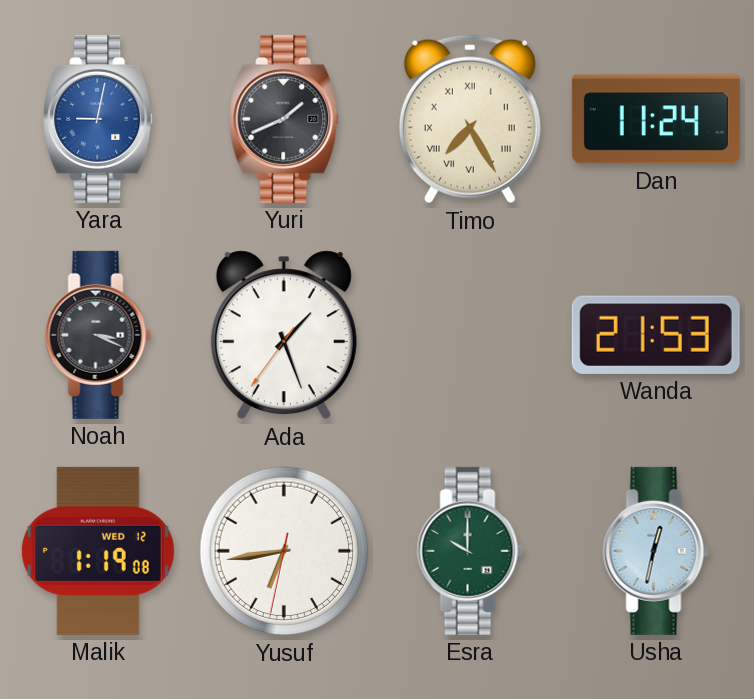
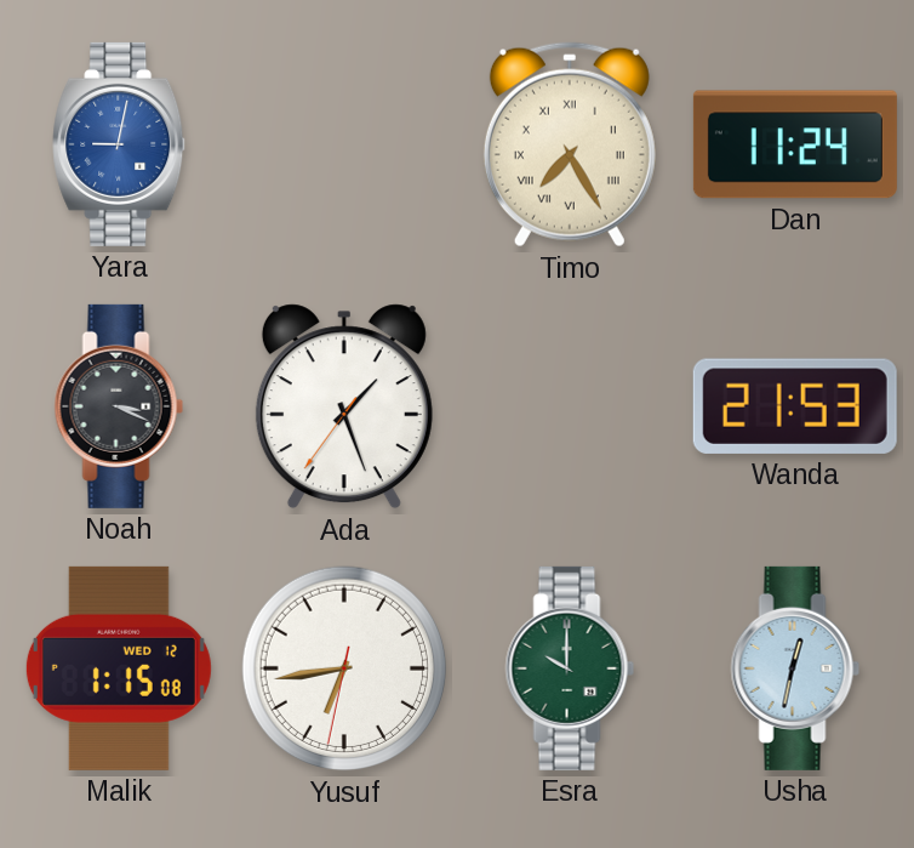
Yuri: 1:41 -> none (285, 119)
Malik: 1:19 -> 1:15 (119, 668)
